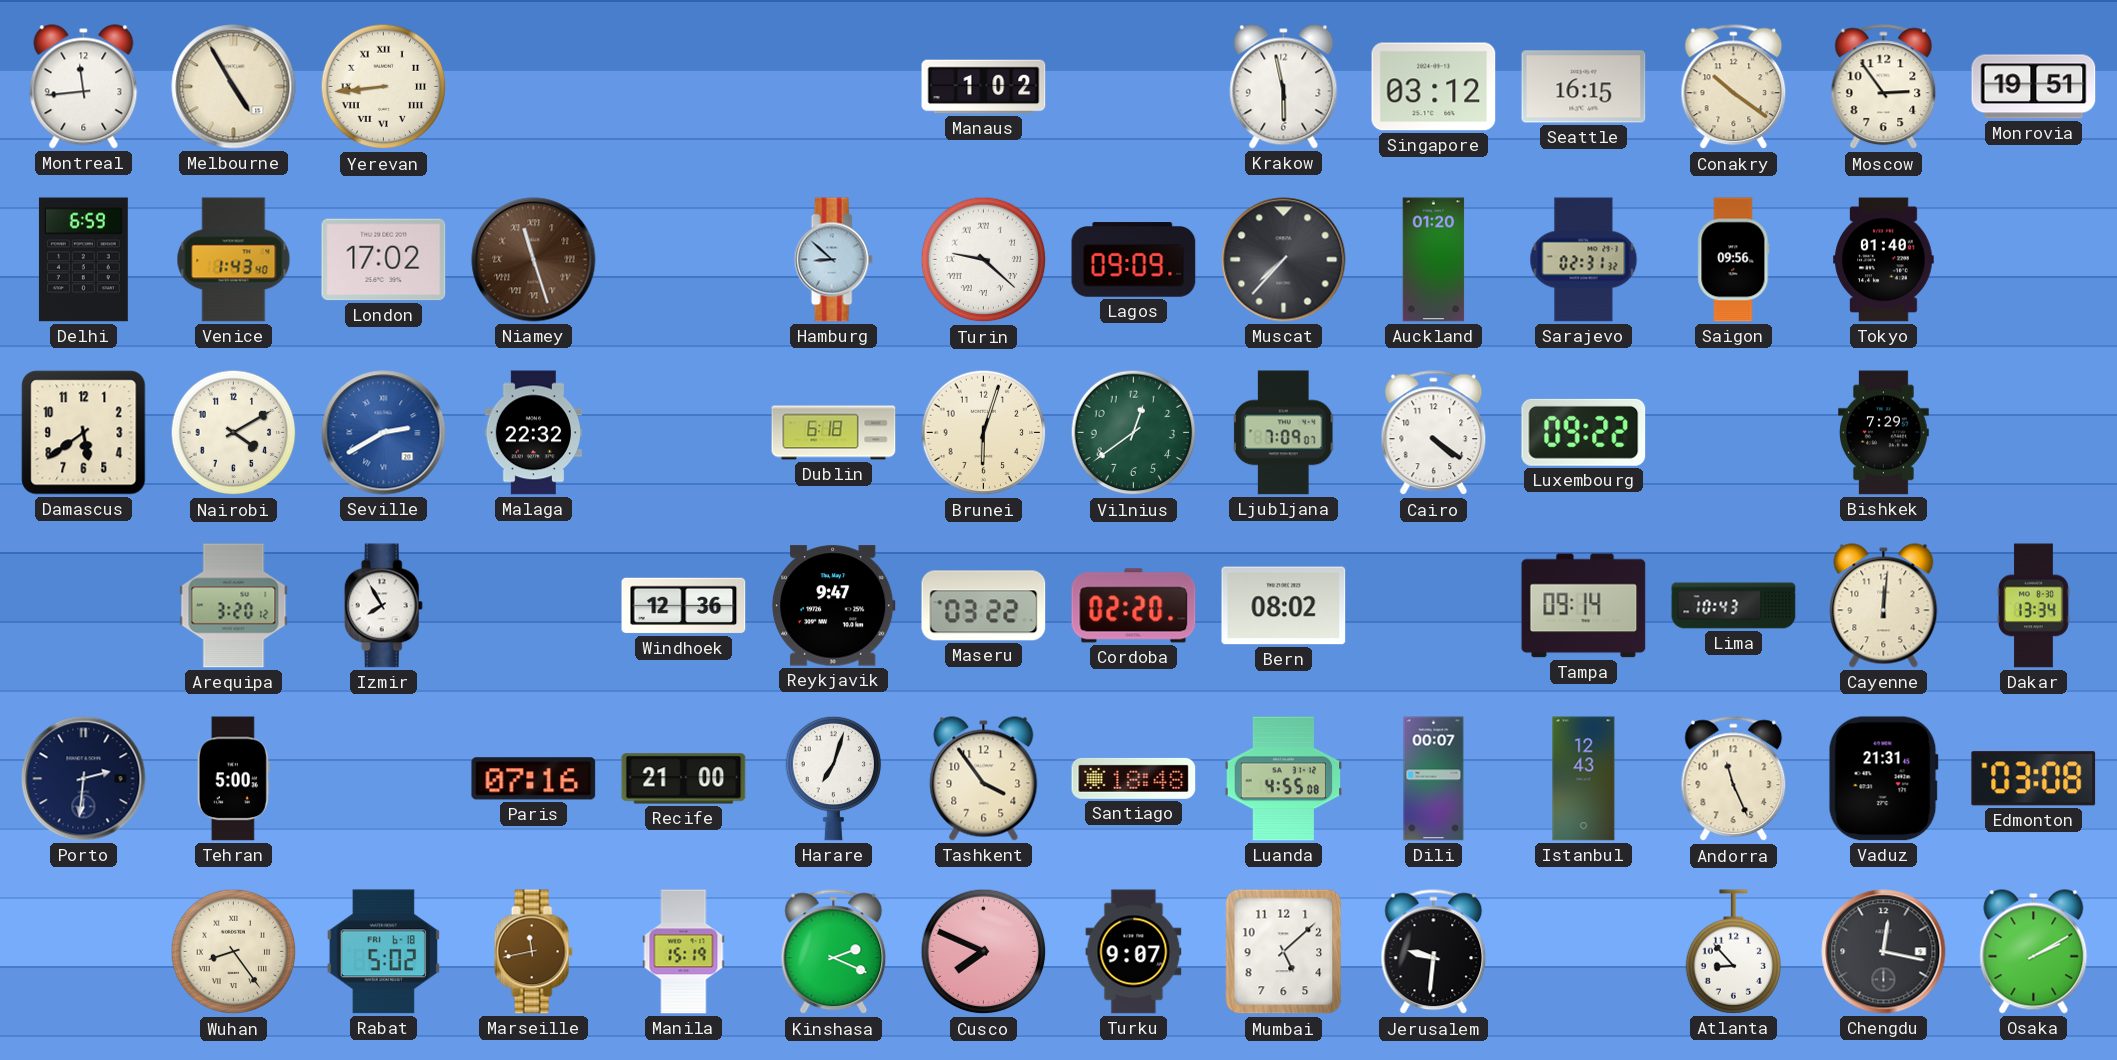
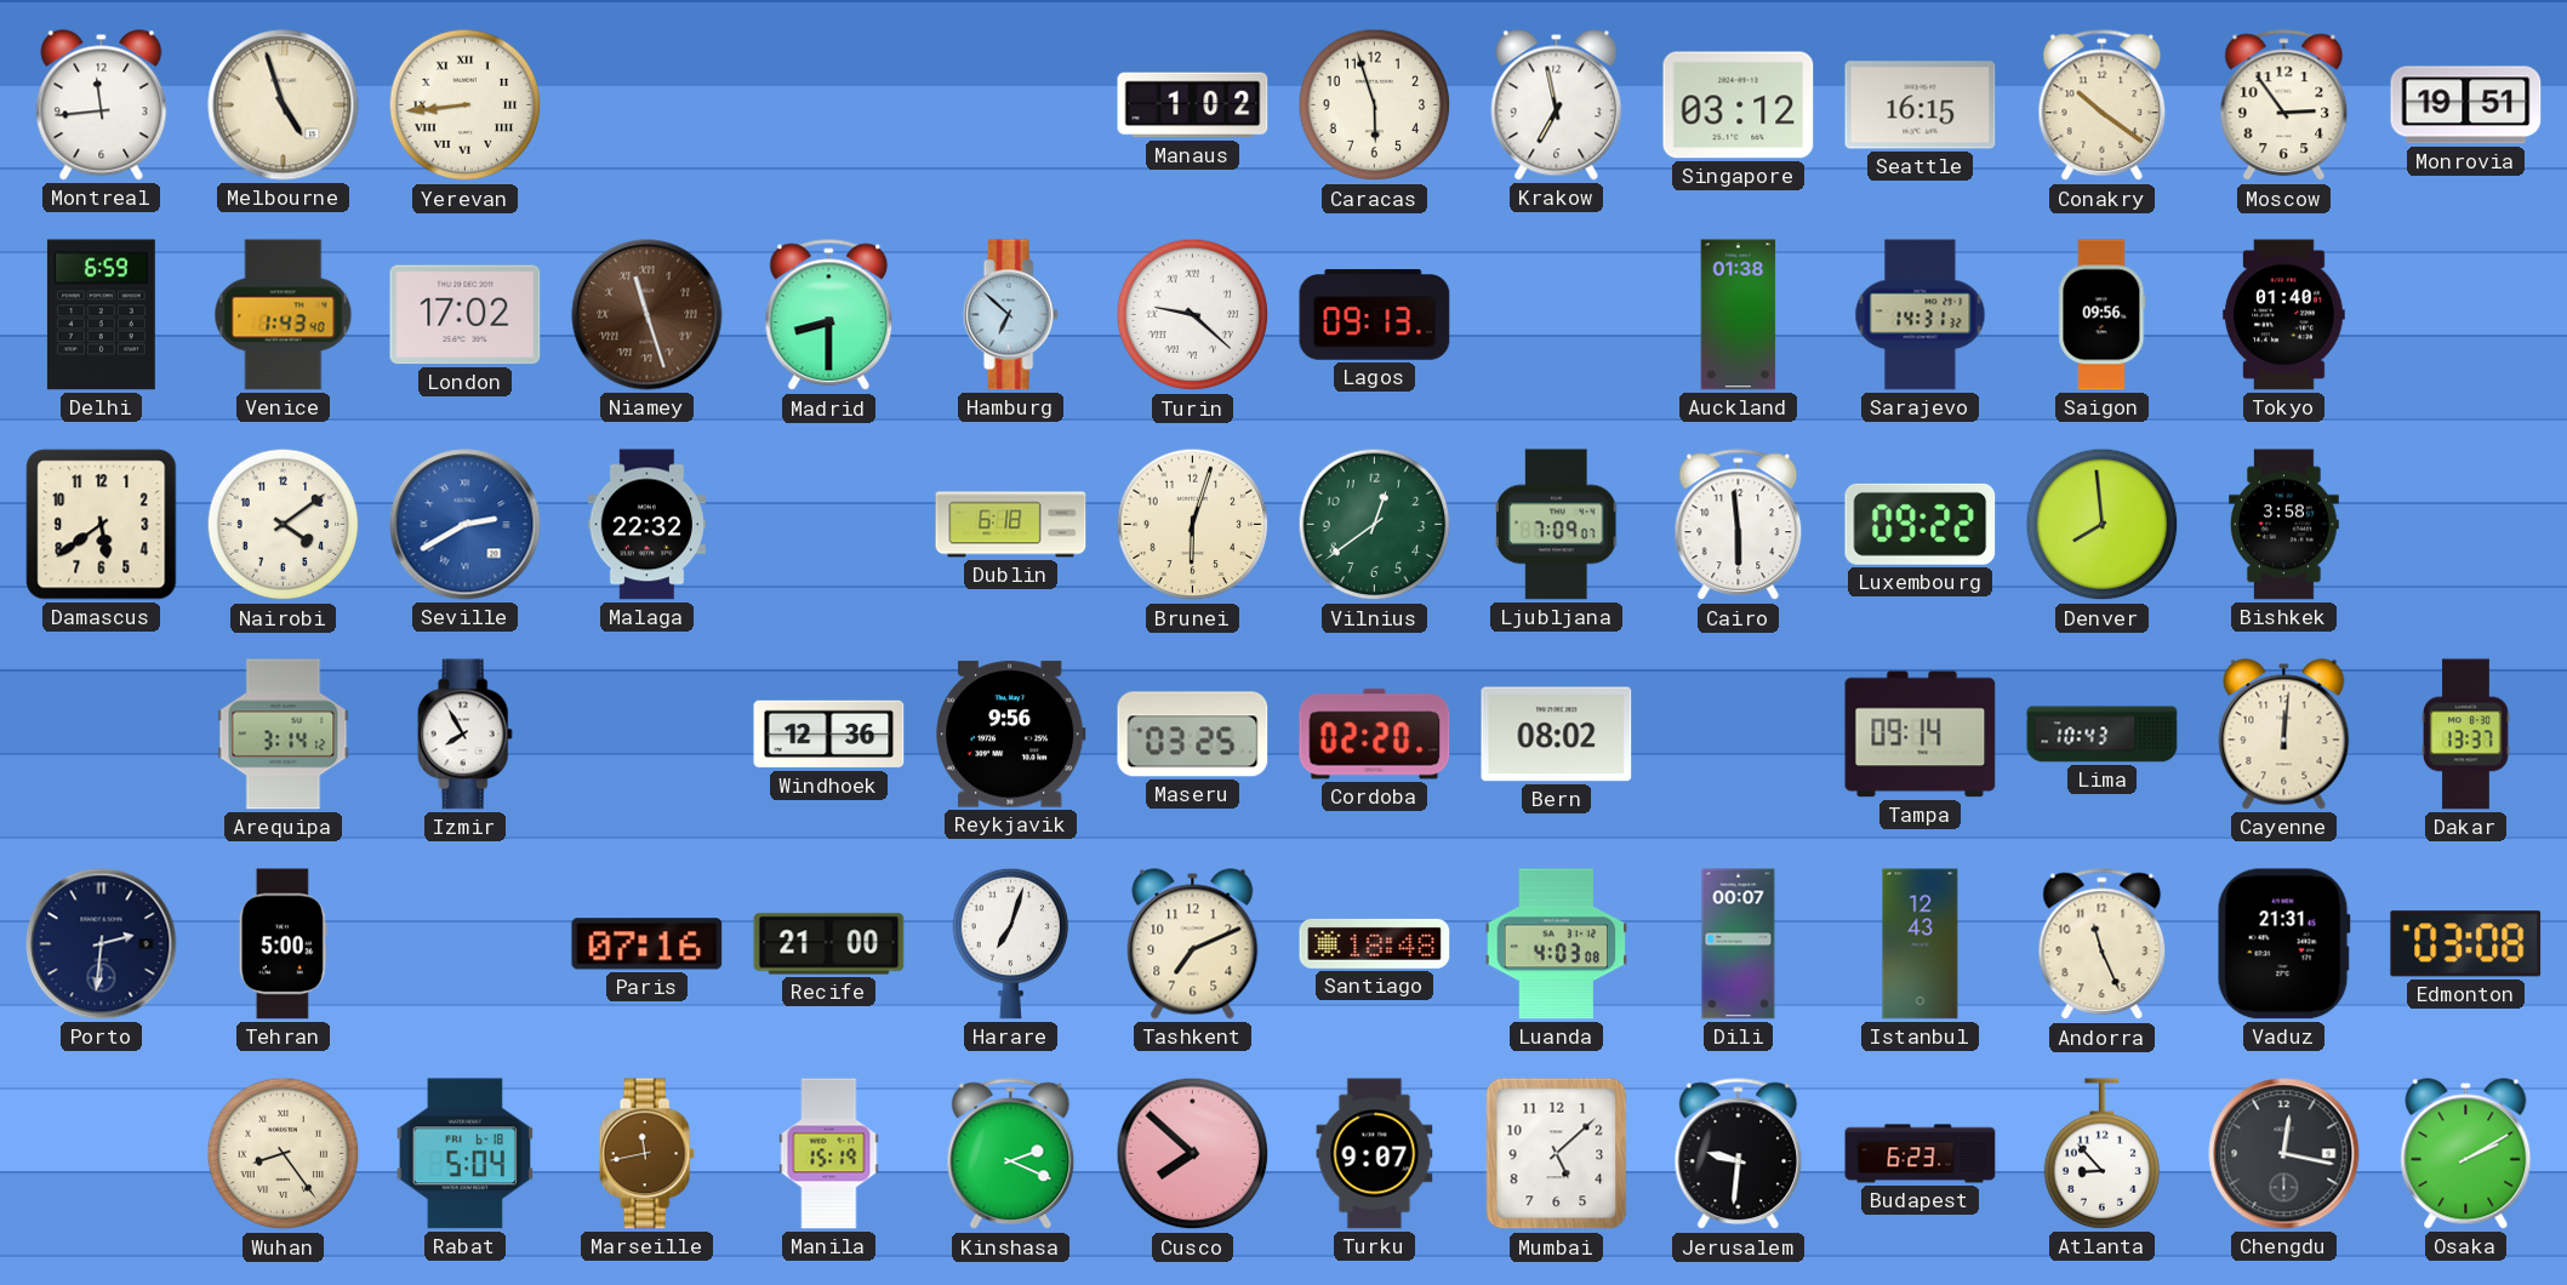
Melbourne: 4:55 -> 4:57 (284, 105)
Caracas: none -> 5:57 (1375, 105)
Krakow: 5:58 -> 6:58 (1557, 105)
Madrid: none -> 8:30 (829, 315)
Hamburg: 8:52 -> 6:52 (1010, 315)
Lagos: 09:09 -> 09:13 (1375, 315)
Muscat: 7:37 -> none (1284, 260)
Auckland: 01:20 -> 01:38 (1739, 315)
Sarajevo: 02:31 -> 14:31 (1921, 315)
Nairobi: 4:10 -> 4:09 (284, 525)
Cairo: 4:21 -> 5:59 (1739, 525)
Denver: none -> 7:59 (2103, 525)
Bishkek: 7:29 -> 3:58 (2284, 525)
Arequipa: 3:20 -> 3:14 (284, 735)
Reykjavik: 9:47 -> 9:56 (1011, 735)
Maseru: 03:22 -> 03:25 (1193, 735)
Dakar: 13:34 -> 13:37 (2466, 735)
Tashkent: 3:54 -> 7:11 (1193, 944)
Luanda: 4:55 -> 4:03 (1557, 944)
Rabat: 5:02 -> 5:04 (464, 1154)
Cusco: 7:49 -> 7:52 (1193, 1154)
Budapest: none -> 6:23 (1921, 1154)
